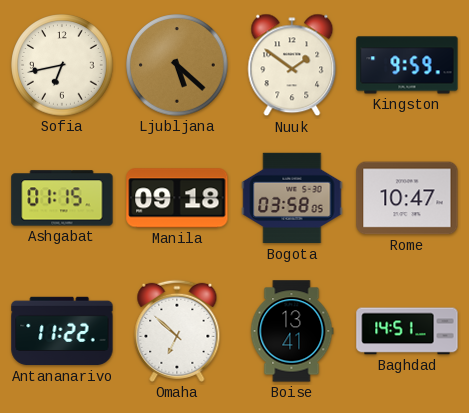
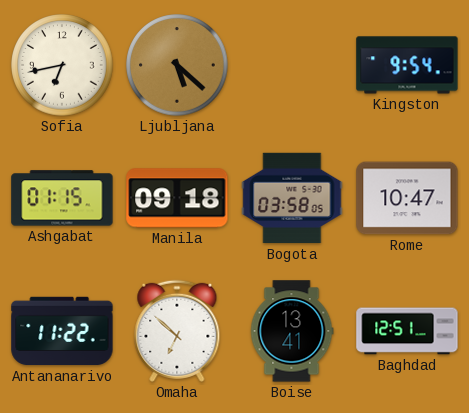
Nuuk: 1:51 -> none (292, 65)
Kingston: 9:59 -> 9:54 (407, 65)
Baghdad: 14:51 -> 12:51 (407, 331)
